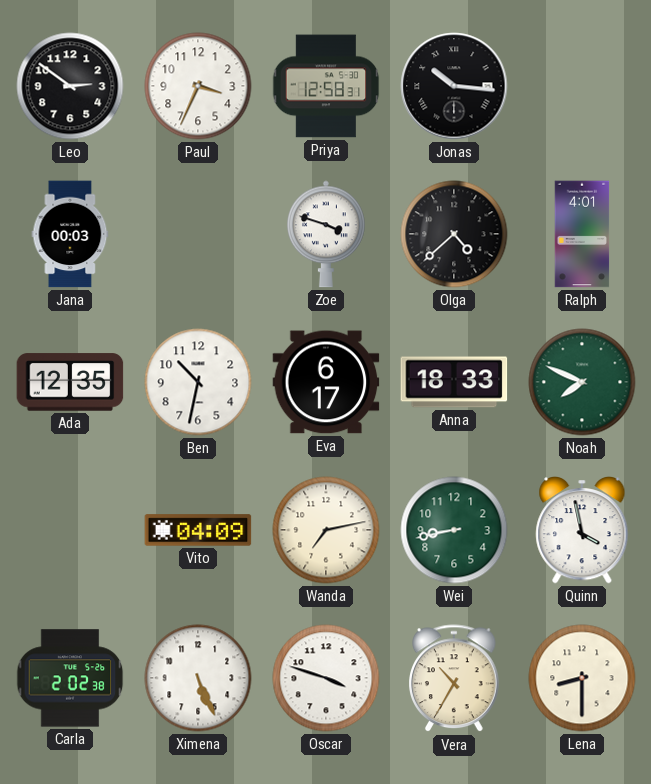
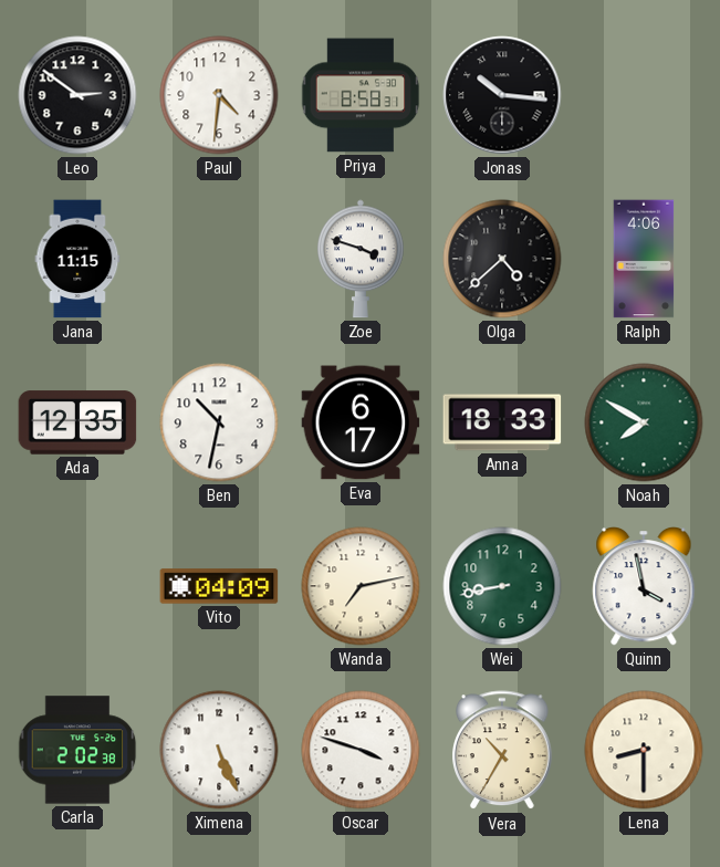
Paul: 3:34 -> 4:31 (219, 95)
Priya: 12:58 -> 8:58 (361, 95)
Jana: 00:03 -> 11:15 (77, 259)
Ralph: 4:01 -> 4:06 (644, 259)
Noah: 7:49 -> 7:50 (644, 422)
